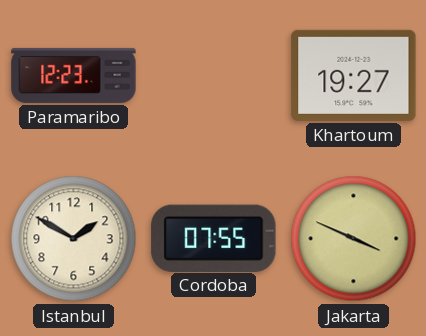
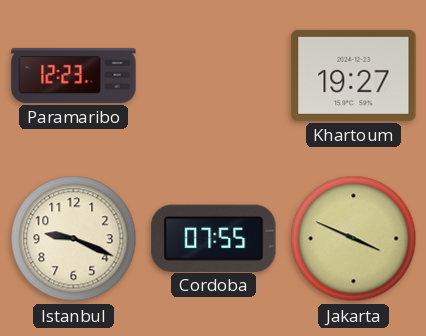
Istanbul: 1:50 -> 9:19 (74, 239)
